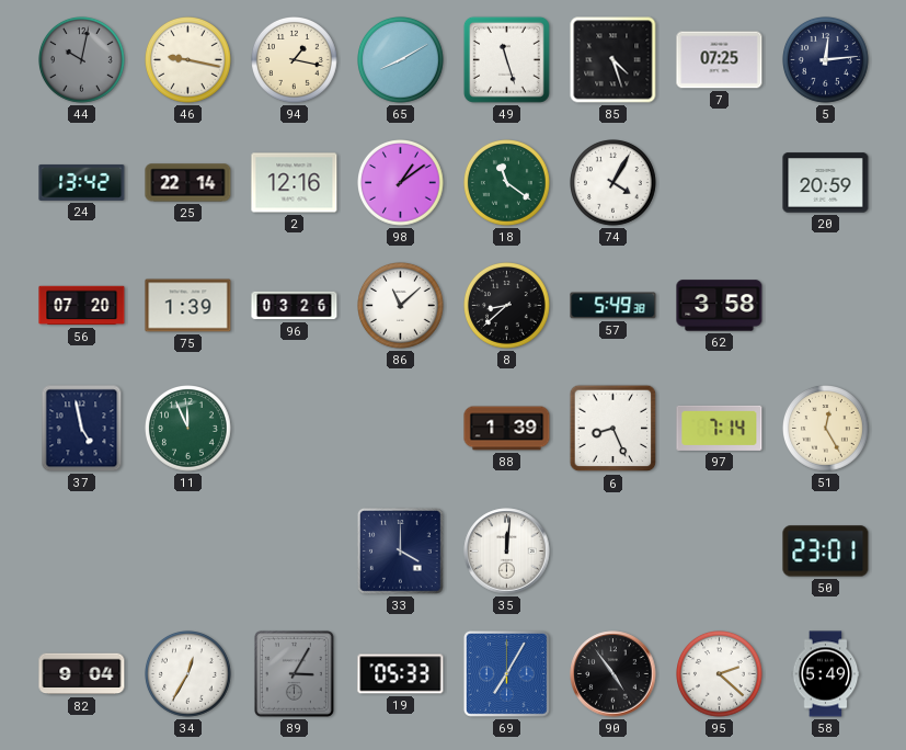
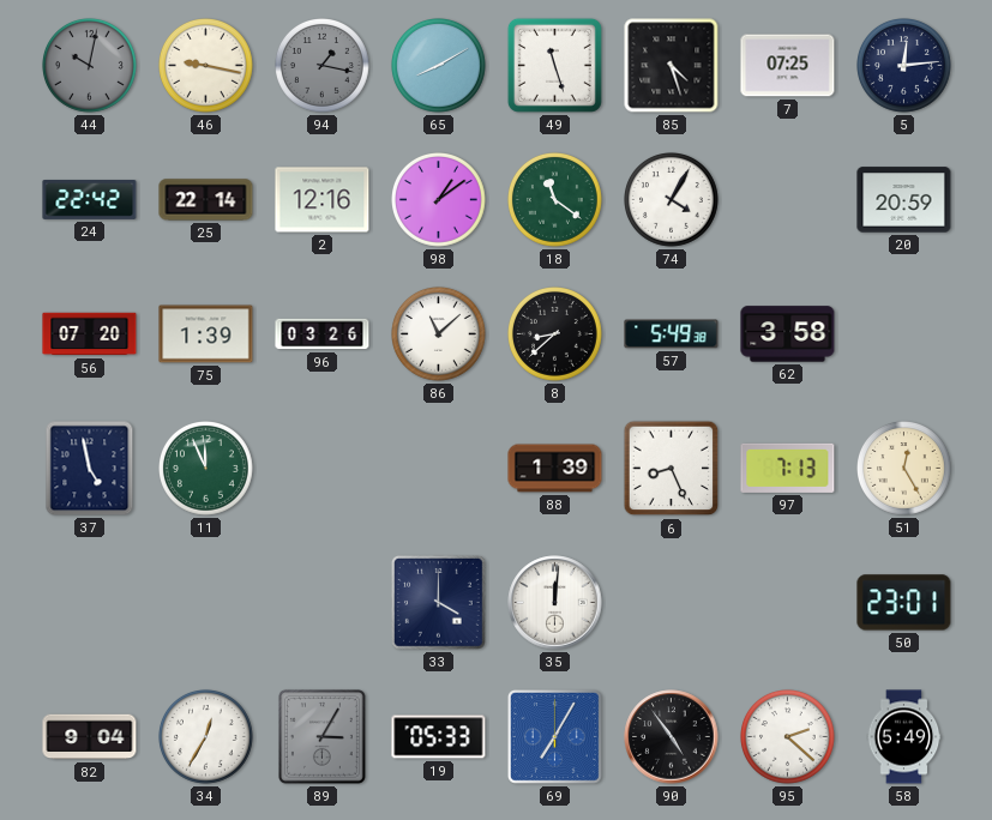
94 dial: cream -> grey (323, 66)
24: 13:42 -> 22:42 (90, 199)
97: 7:14 -> 7:13 (788, 468)
